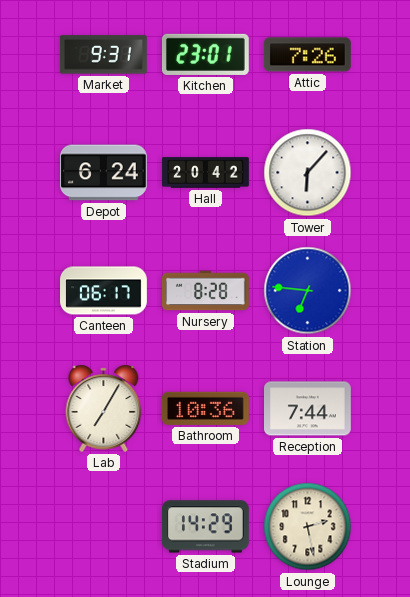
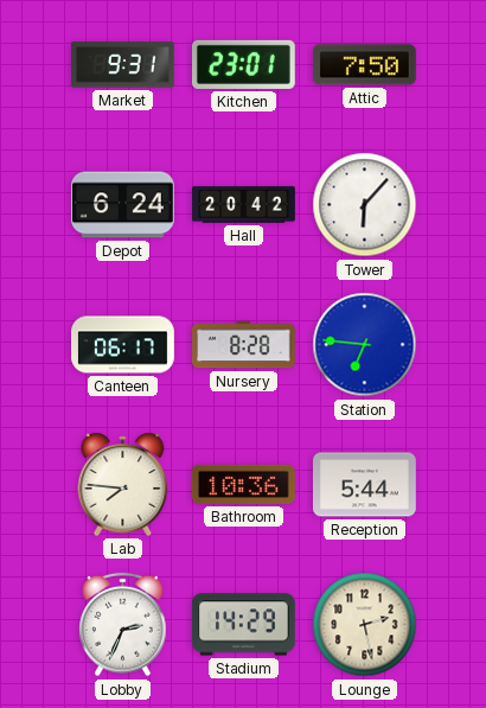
Attic: 7:26 -> 7:50 (364, 65)
Lab: 7:05 -> 7:46 (123, 484)
Reception: 7:44 -> 5:44 (365, 485)
Lobby: none -> 2:34 (123, 625)
